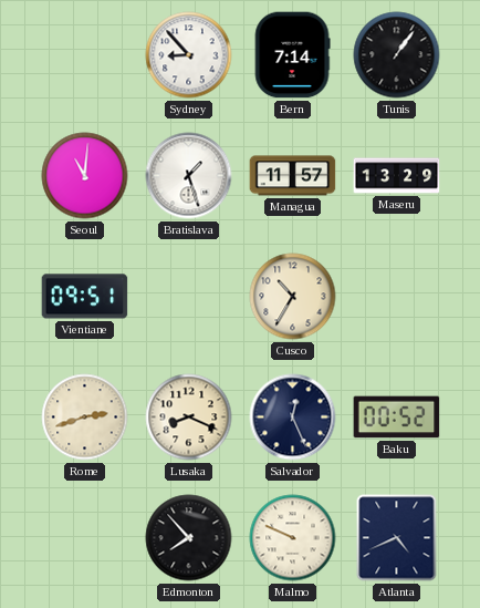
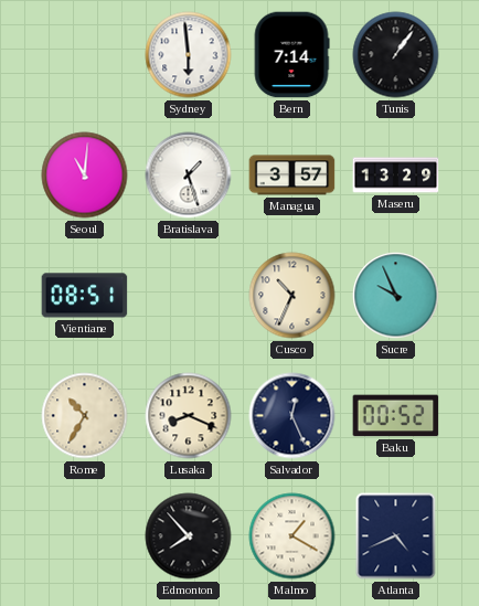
Sydney: 8:53 -> 5:59 (189, 55)
Managua: 11:57 -> 3:57 (292, 176)
Vientiane: 09:51 -> 08:51 (85, 296)
Cusco: 10:35 -> 10:34 (292, 296)
Sucre: none -> 9:56 (396, 296)
Rome: 2:42 -> 10:35 (85, 416)
Malmo: 9:49 -> 1:20 (292, 536)
